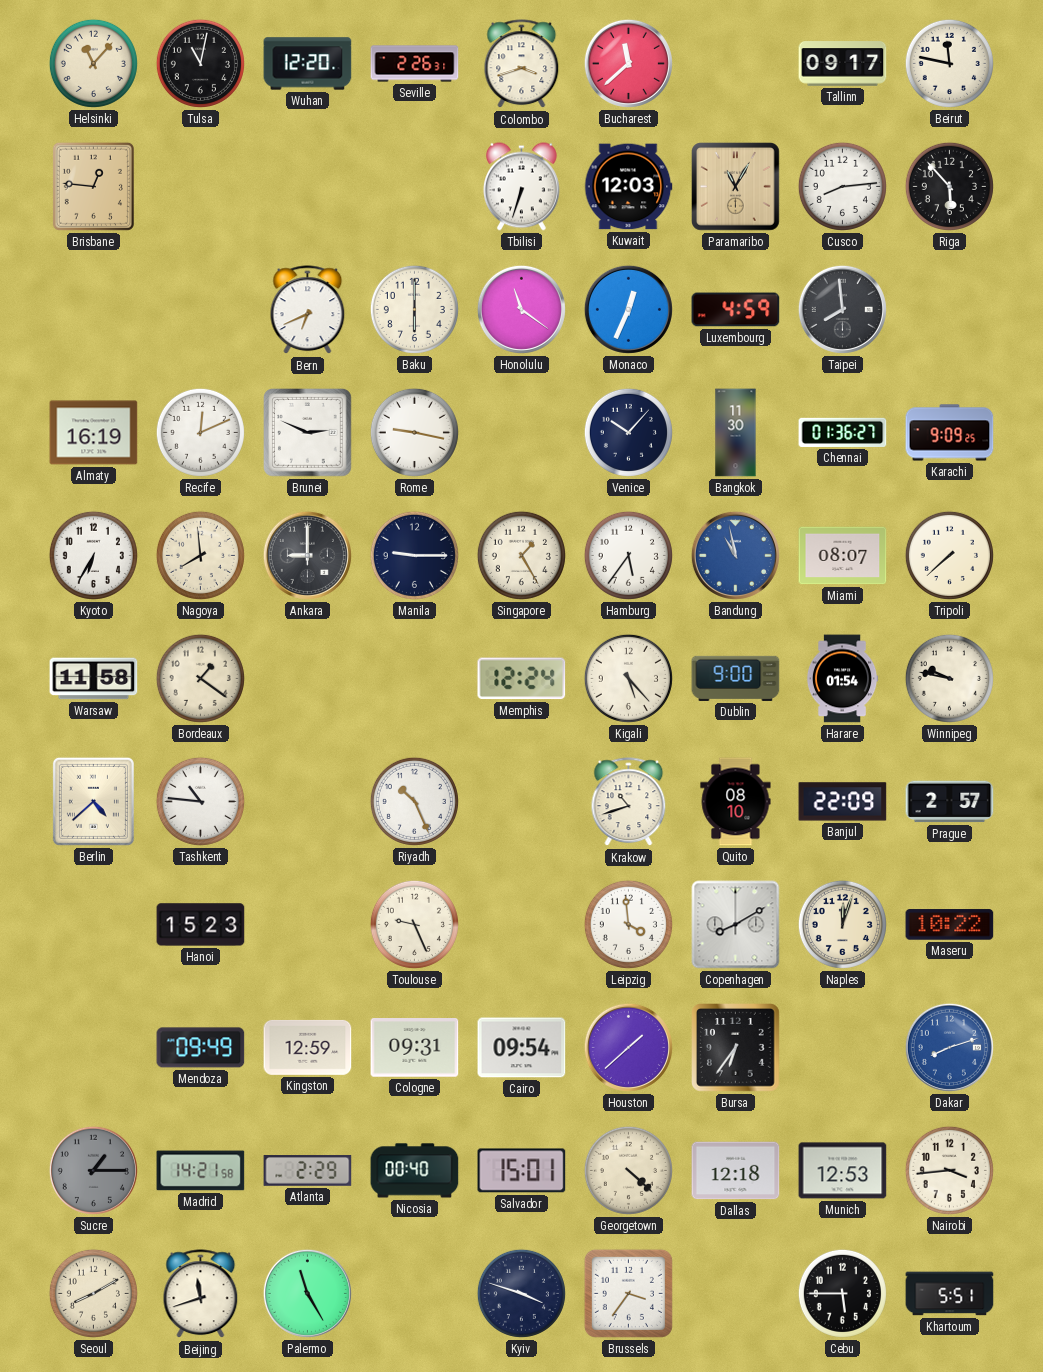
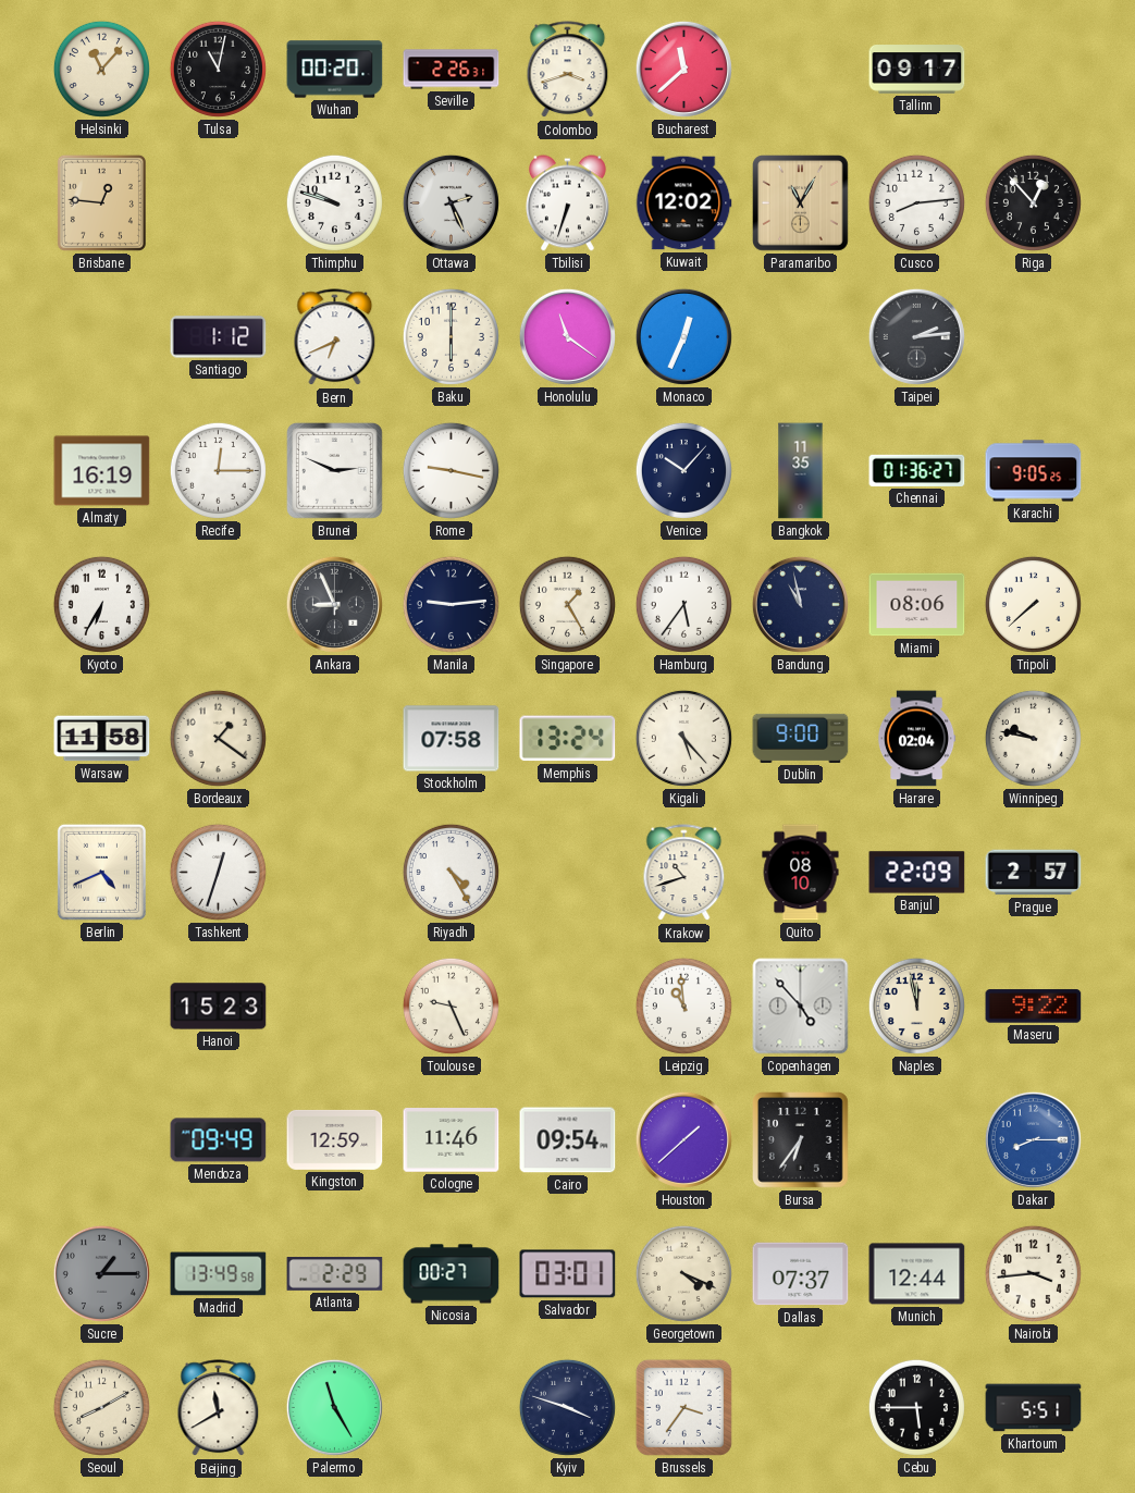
Wuhan: 12:20 -> 00:20 (335, 70)
Beirut: 11:47 -> none (949, 63)
Thimphu: none -> 9:48 (334, 202)
Ottawa: none -> 2:26 (451, 202)
Kuwait: 12:03 -> 12:02 (683, 203)
Riga: 5:53 -> 12:53 (1033, 202)
Santiago: none -> 1:12 (219, 337)
Luxembourg: 4:59 -> none (736, 310)
Taipei: 7:59 -> 2:14 (916, 336)
Recife: 12:11 -> 12:15 (218, 470)
Bangkok: 11:30 -> 11:35 (801, 471)
Karachi: 9:09 -> 9:05 (1034, 471)
Nagoya: 7:59 -> none (200, 555)
Ankara: 9:00 -> 8:56 (334, 604)
Manila: 9:15 -> 9:14 (451, 604)
Bandung dial: blue -> navy (800, 604)
Miami: 08:07 -> 08:06 (917, 605)
Stockholm: none -> 07:58 (452, 739)
Memphis: 12:24 -> 13:24 (568, 739)
Harare: 01:54 -> 02:04 (916, 739)
Berlin: 4:38 -> 4:41 (101, 872)
Tashkent: 10:46 -> 12:33 (218, 872)
Riyadh: 10:26 -> 4:25 (451, 872)
Leipzig: 3:59 -> 10:59 (683, 1005)
Copenhagen: 8:10 -> 4:53 (801, 1007)
Naples: 12:03 -> 11:58 (916, 1005)
Maseru: 10:22 -> 9:22 (1034, 1007)
Cologne: 09:31 -> 11:46 (452, 1140)
Dakar: 8:12 -> 8:15 (1033, 1139)
Madrid: 14:21 -> 13:49 (219, 1274)
Nicosia: 00:40 -> 00:27 (452, 1274)
Salvador: 15:01 -> 03:01 (568, 1274)
Georgetown: 4:22 -> 4:19 (683, 1273)
Dallas: 12:18 -> 07:37 (801, 1274)
Munich: 12:53 -> 12:44 (917, 1274)
Beijing: 11:42 -> 11:40 (219, 1408)
